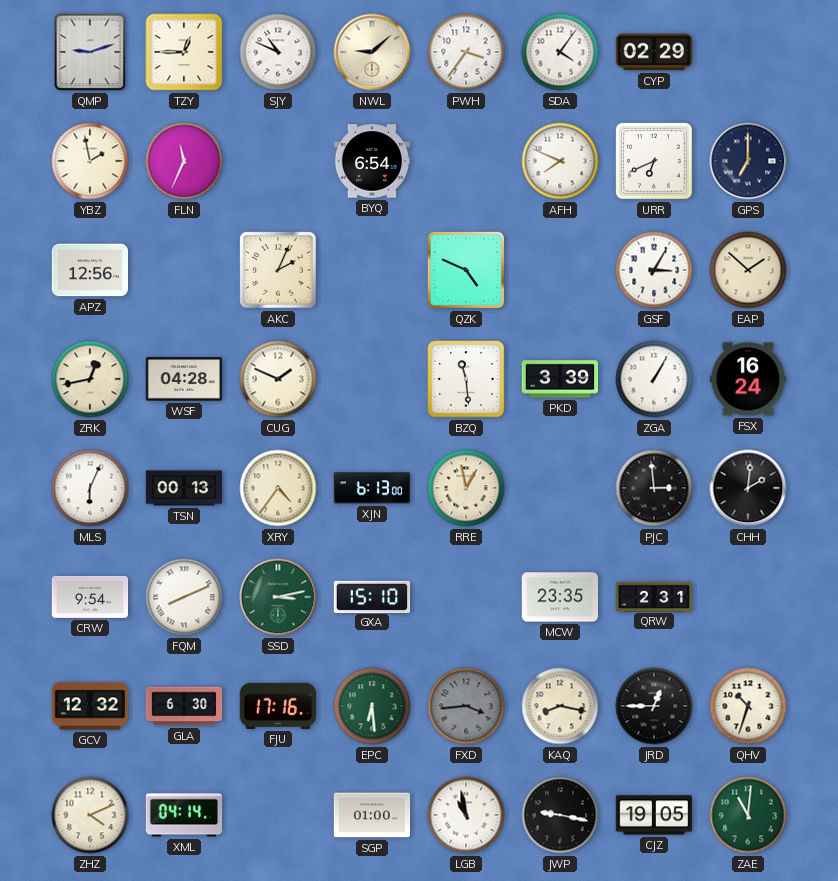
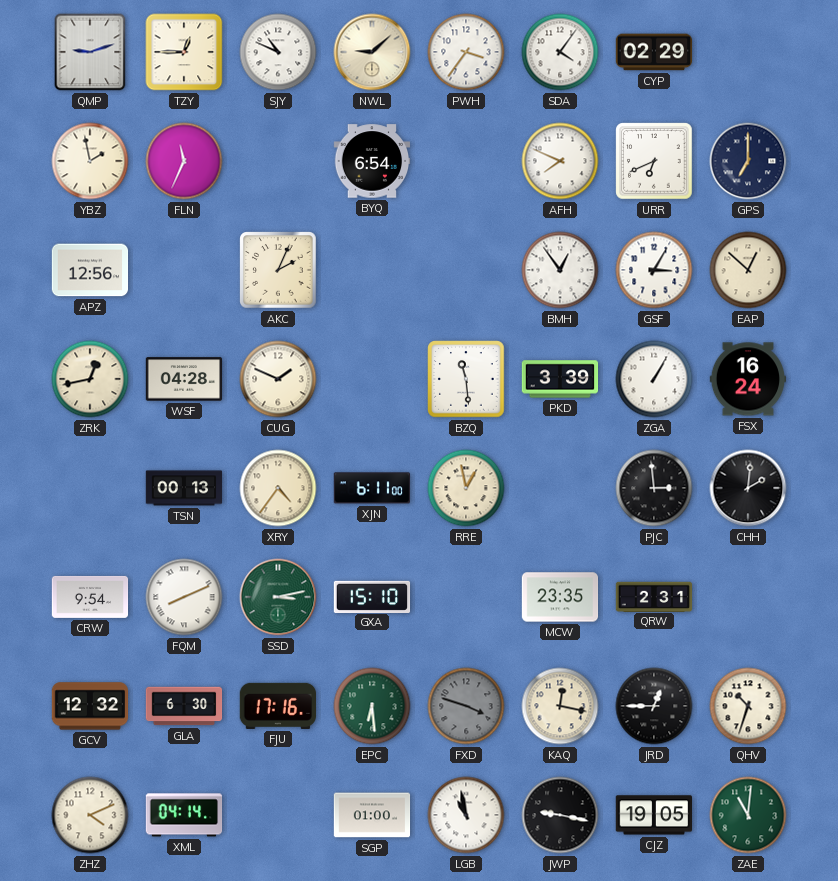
QZK: 4:49 -> none (466, 270)
BMH: none -> 12:54 (560, 270)
EAP: 1:52 -> 12:52 (748, 270)
MLS: 6:04 -> none (90, 488)
XJN: 6:13 -> 6:11 (371, 488)
FXD: 3:44 -> 3:48 (466, 706)
KAQ: 8:17 -> 12:17 (560, 706)
